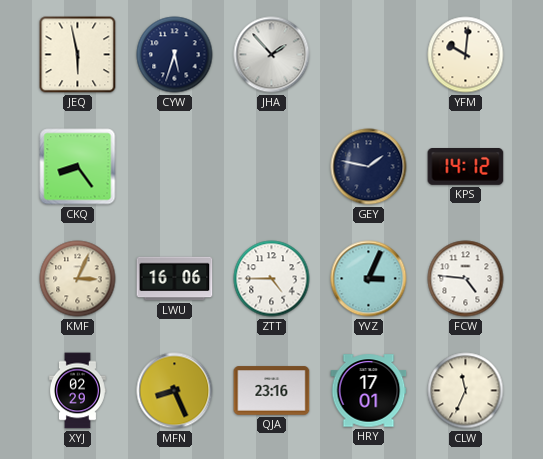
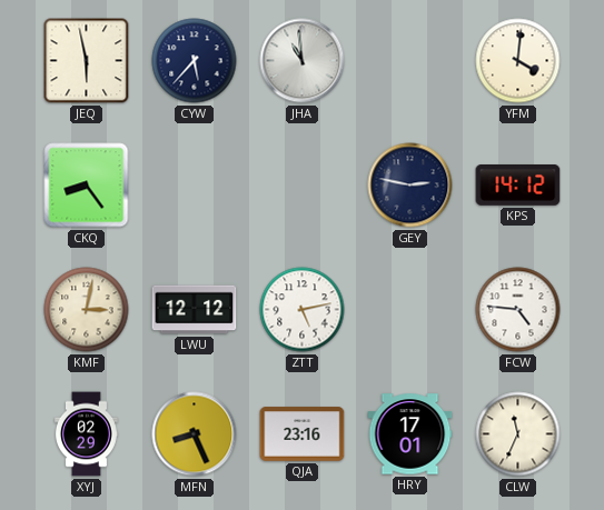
CYW: 5:33 -> 5:37 (195, 61)
JHA: 1:53 -> 10:59 (303, 61)
YFM: 10:01 -> 4:01 (518, 61)
GEY: 1:47 -> 2:47 (410, 186)
KMF: 3:04 -> 3:02 (87, 310)
LWU: 16:06 -> 12:12 (195, 310)
ZTT: 4:45 -> 5:13 (303, 310)
YVZ: 3:04 -> none (369, 279)
